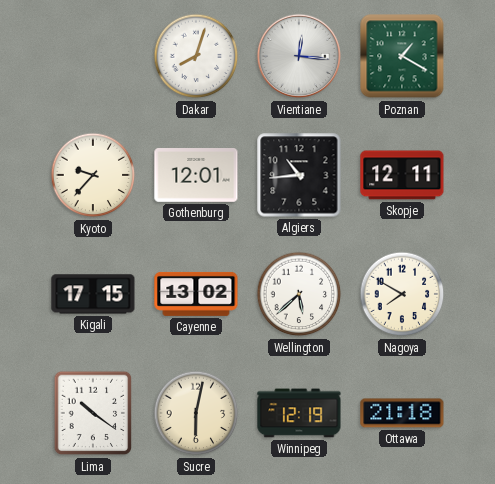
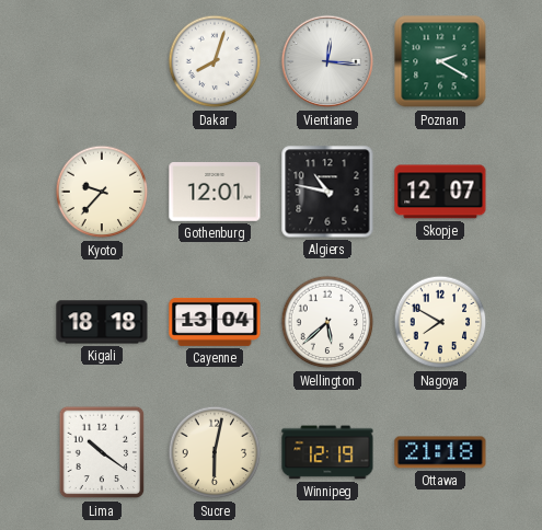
Poznan: 1:20 -> 2:20 (440, 61)
Algiers: 10:44 -> 10:47 (327, 192)
Skopje: 12:11 -> 12:07 (440, 192)
Kigali: 17:15 -> 18:18 (102, 322)
Cayenne: 13:02 -> 13:04 (215, 322)
